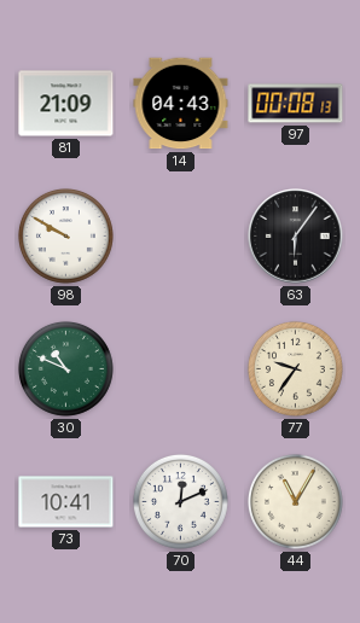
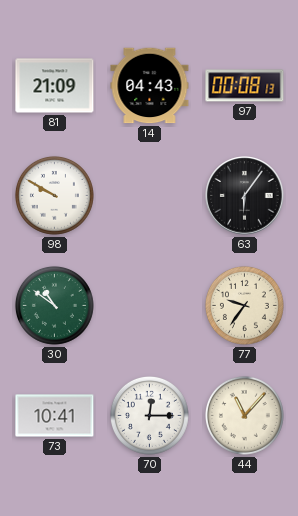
30: 10:49 -> 10:51 (54, 305)
70: 12:11 -> 12:15 (149, 415)
44: 11:05 -> 11:07 (244, 415)
